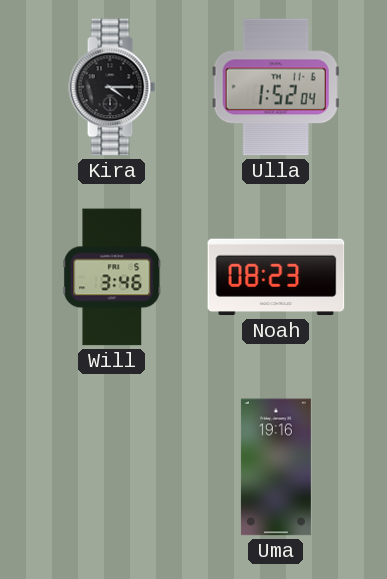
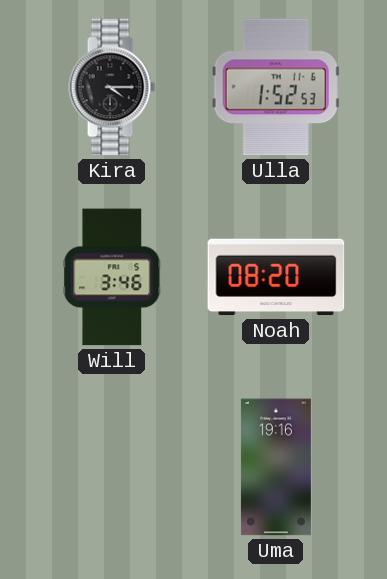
Ulla: 1:52:04 -> 1:52:53 (276, 87)
Noah: 08:23 -> 08:20 (276, 277)
